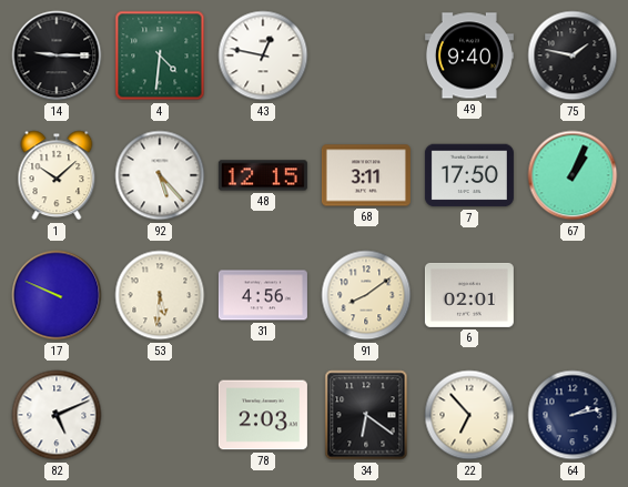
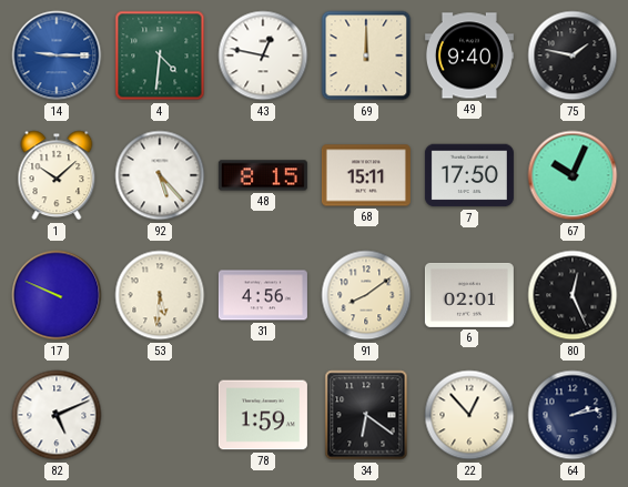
14 dial: black -> blue (57, 55)
69: none -> 12:00 (366, 55)
48: 12:15 -> 8:15 (263, 175)
68: 3:11 -> 15:11 (366, 175)
67: 1:04 -> 10:04 (573, 175)
80: none -> 12:26 (573, 295)
78: 2:03 -> 1:59 (263, 415)
22: 6:53 -> 12:53 (469, 415)
